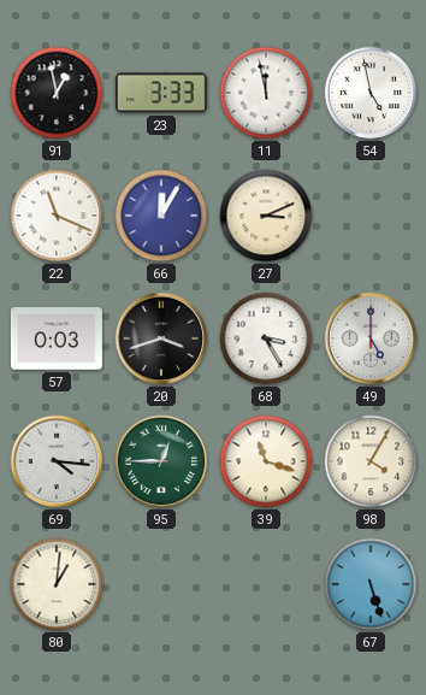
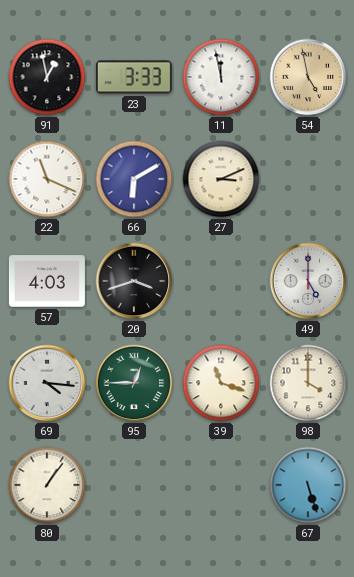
54 dial: white -> champagne (308, 77)
66: 12:05 -> 6:10 (134, 179)
57: 0:03 -> 4:03 (47, 281)
68: 3:25 -> none (266, 338)
98: 4:05 -> 4:00 (308, 383)
80: 1:01 -> 1:06 (47, 485)
